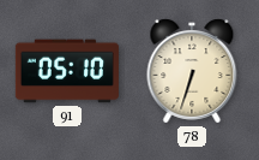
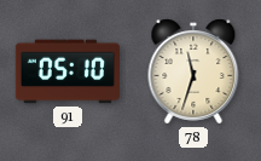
78: 6:33 -> 11:33 (193, 71)
